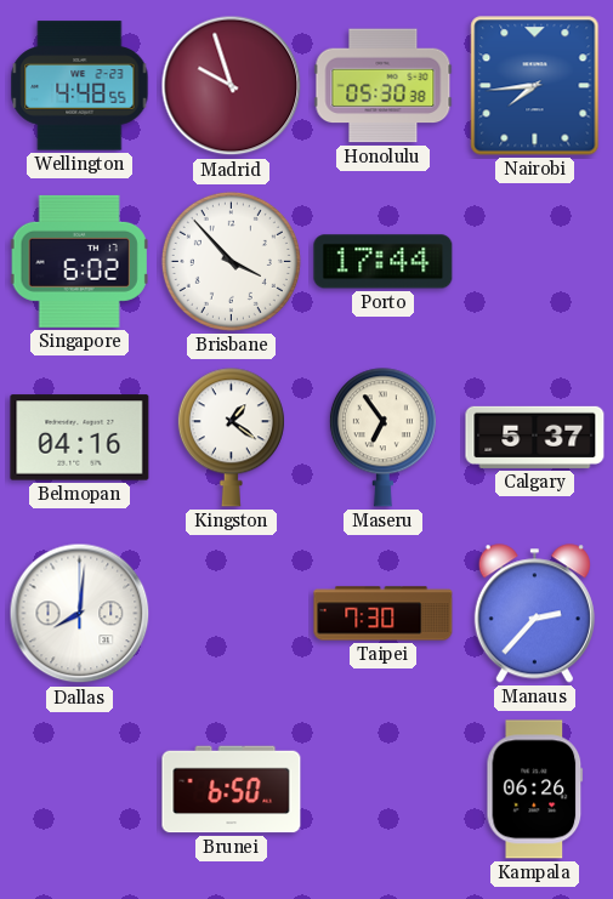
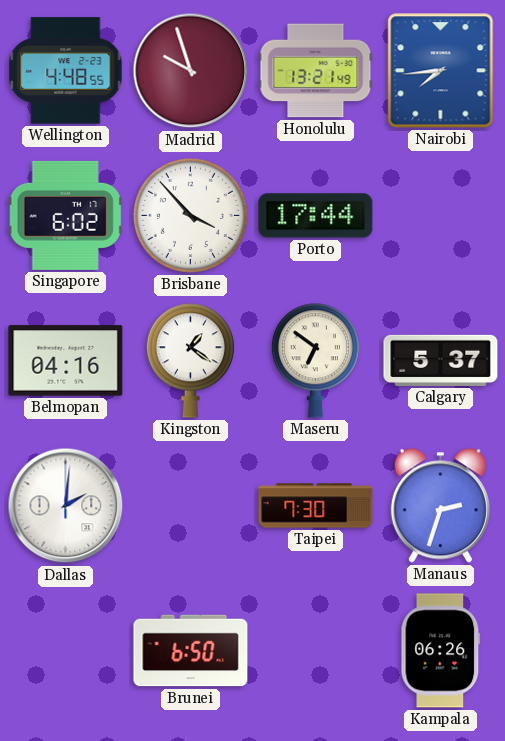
Honolulu: 05:30 -> 13:21 (316, 71)
Maseru: 6:54 -> 6:51 (315, 361)
Dallas: 8:01 -> 2:01 (66, 506)
Manaus: 2:37 -> 2:33 (440, 506)
